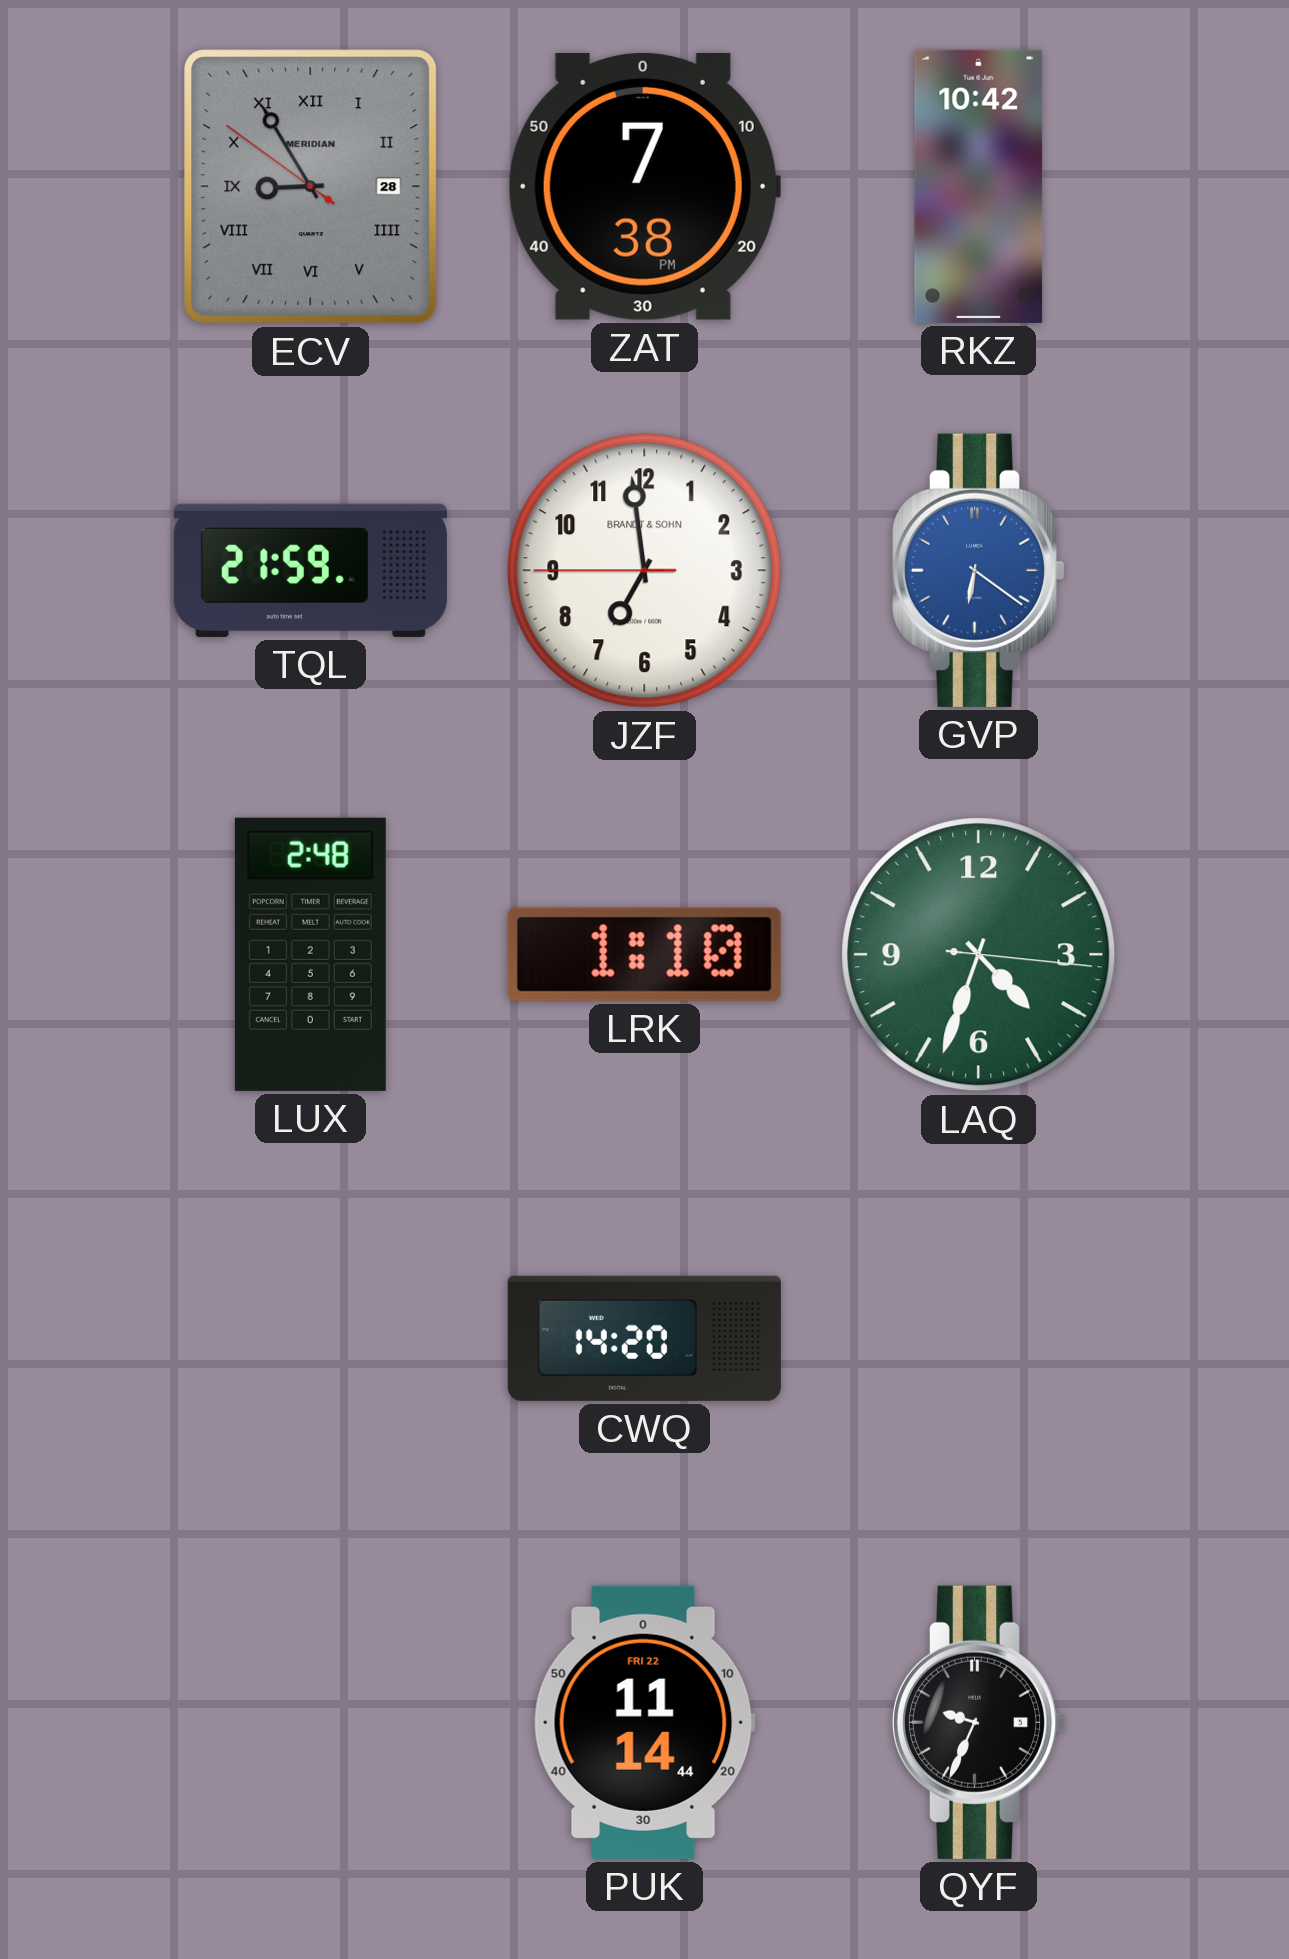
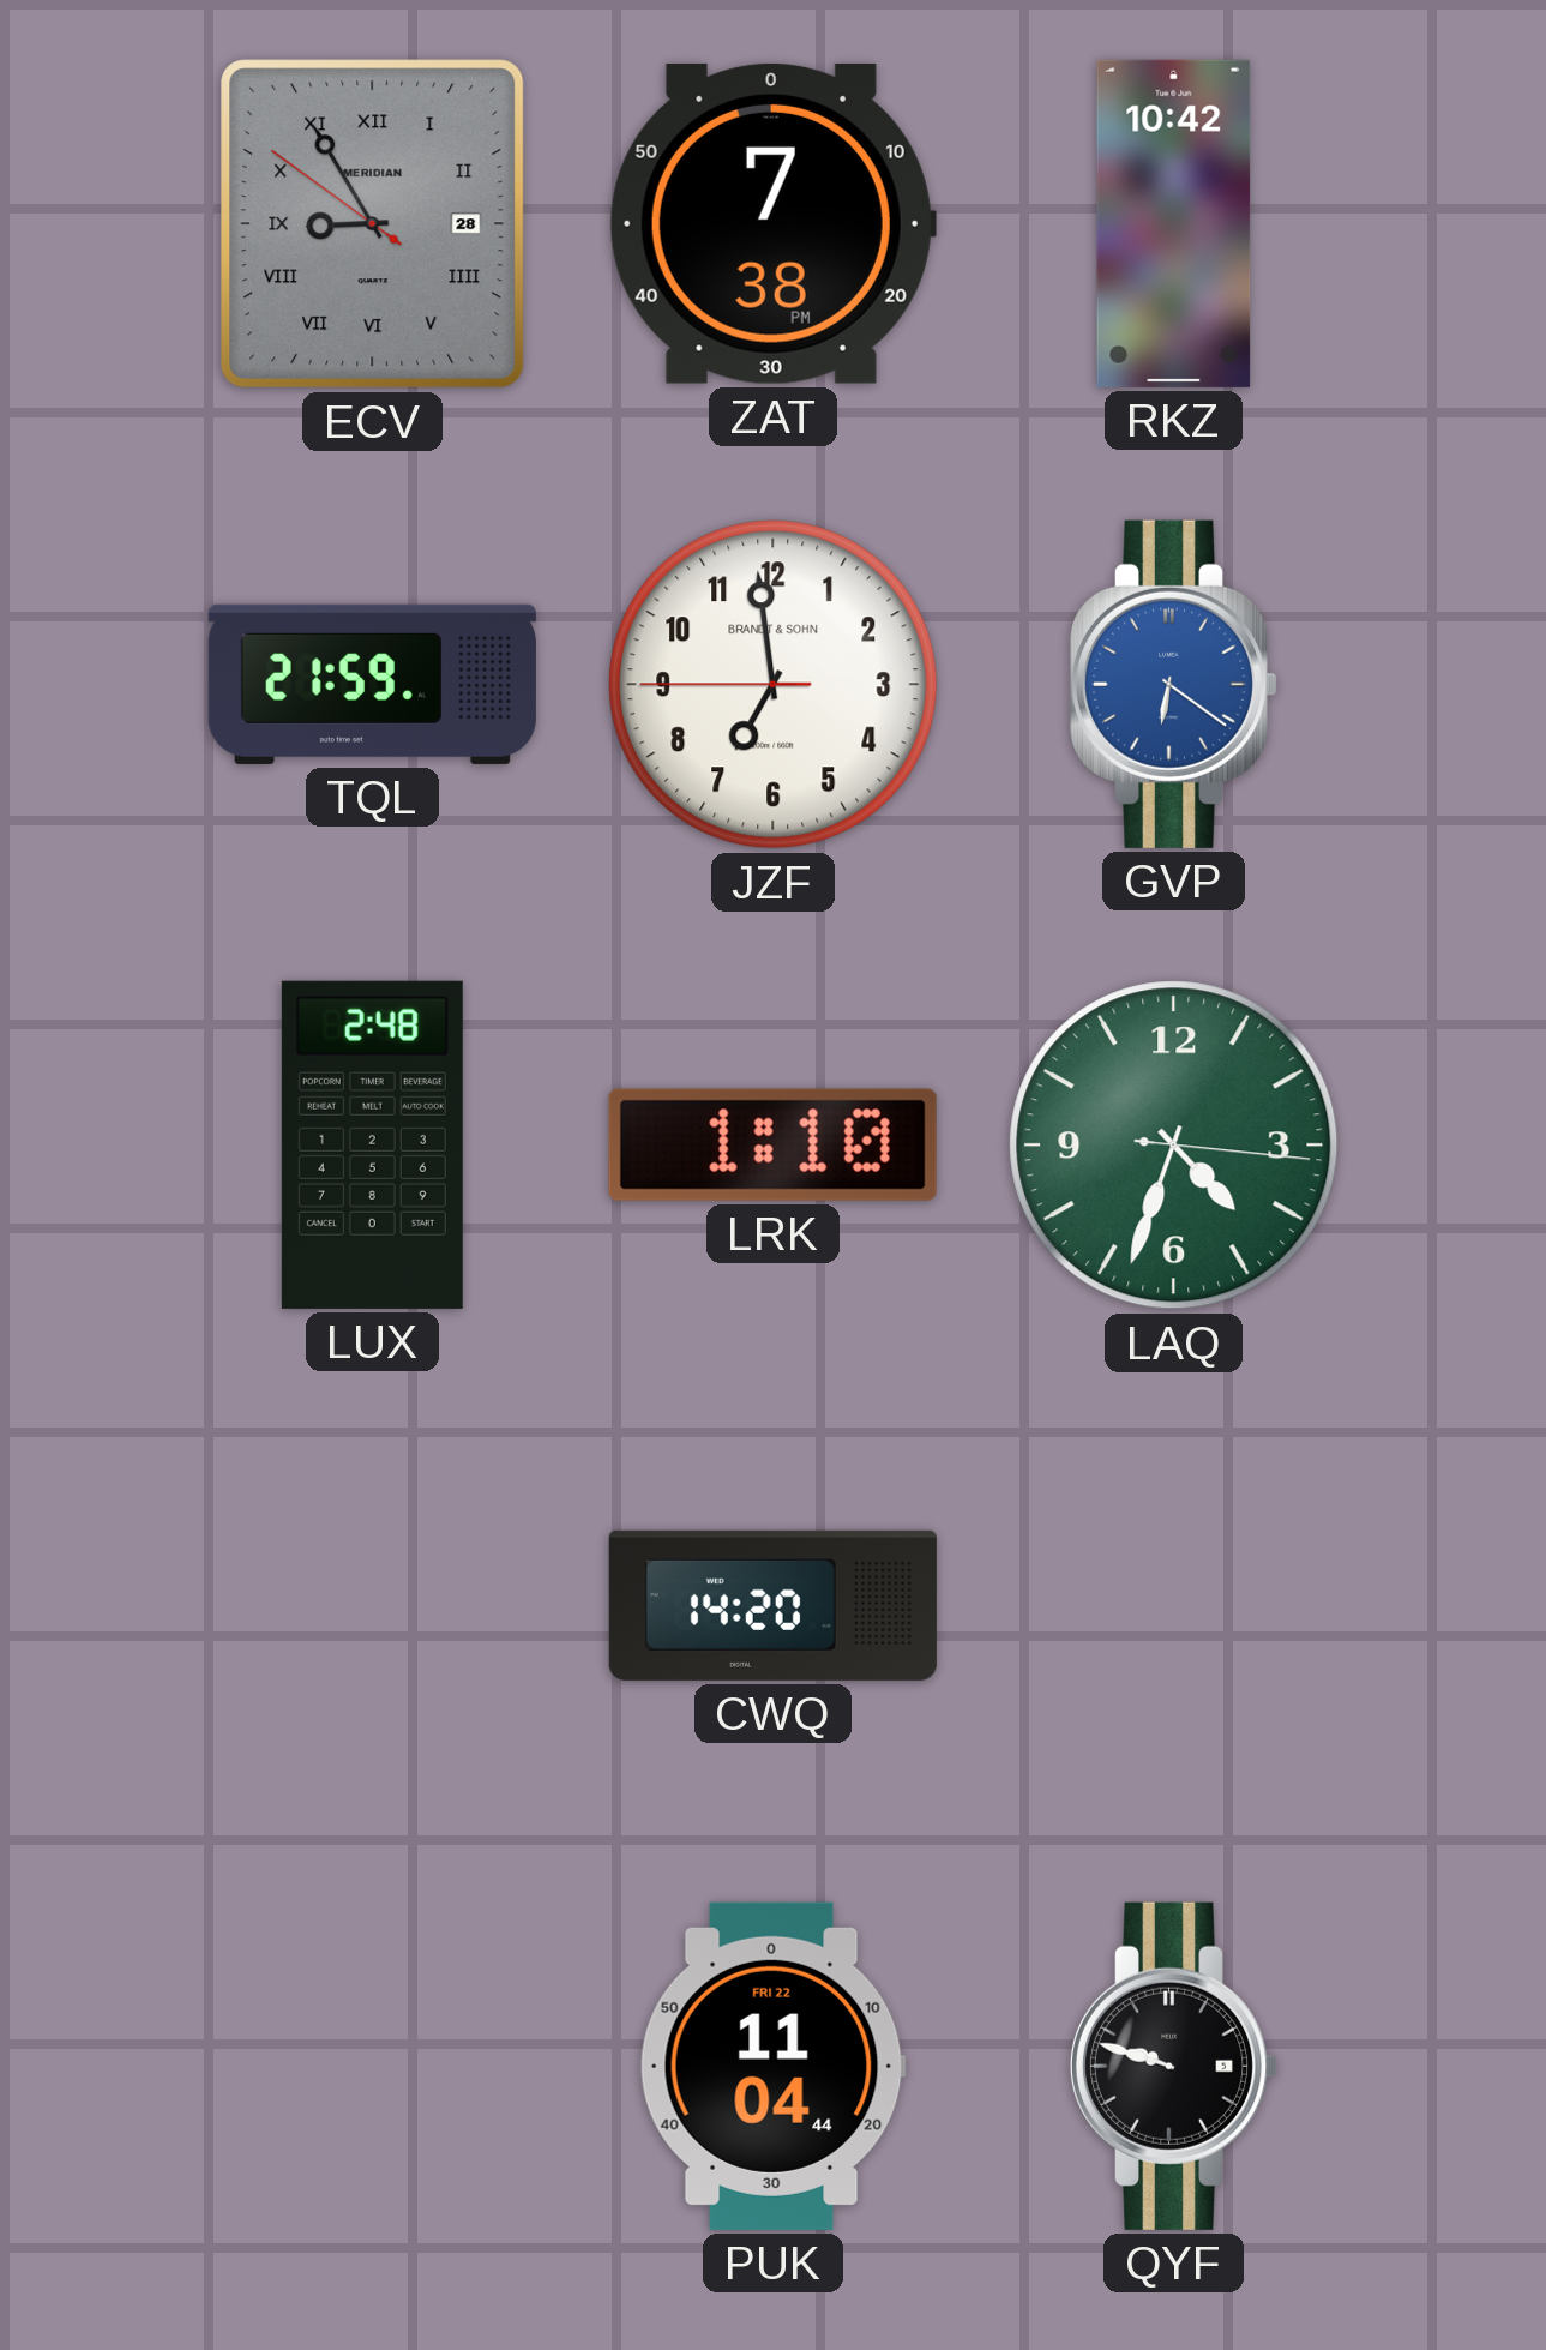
PUK: 11:14 -> 11:04 (772, 2066)
QYF: 9:34 -> 9:48 (1174, 2066)
